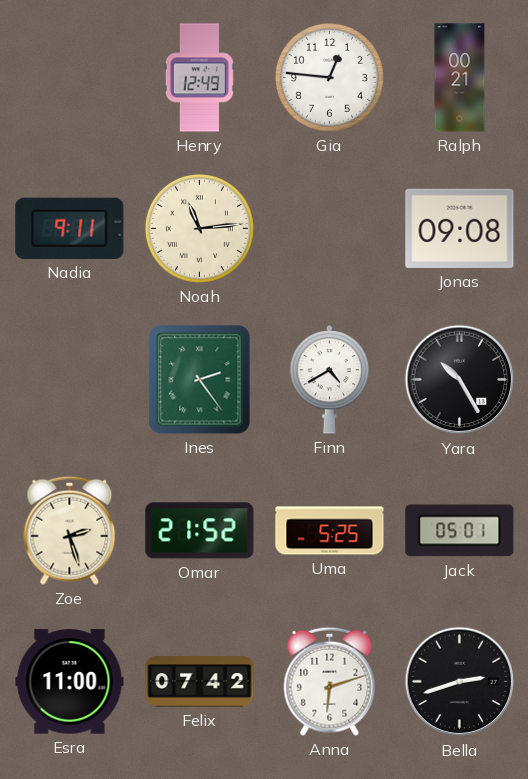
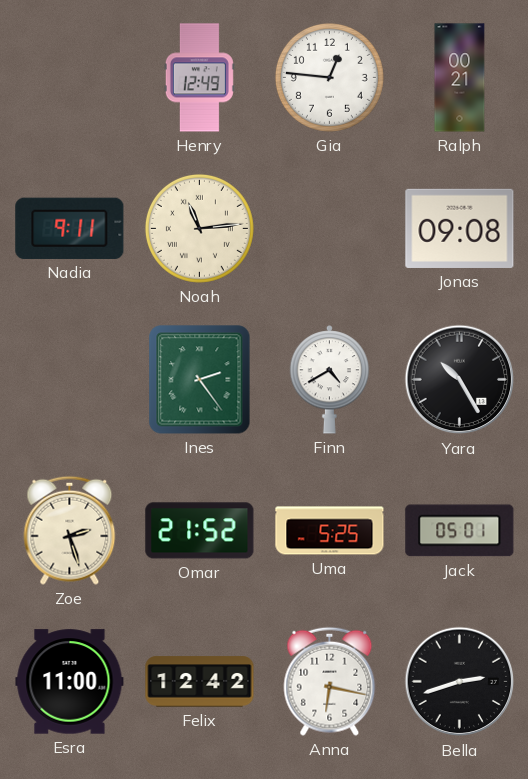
Felix: 07:42 -> 12:42 (200, 682)
Anna: 6:12 -> 6:17 (330, 681)
